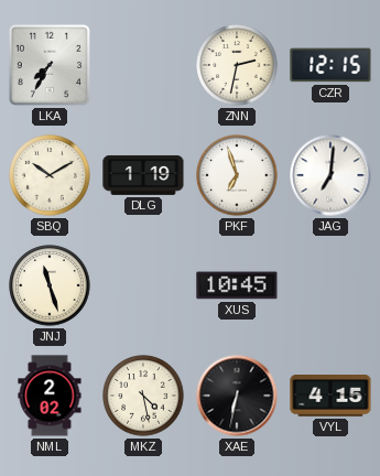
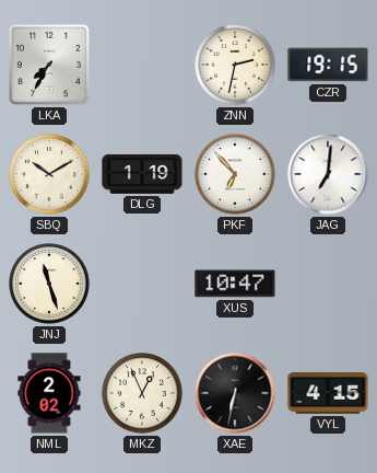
CZR: 12:15 -> 19:15 (328, 65)
PKF: 6:57 -> 6:53 (235, 174)
XUS: 10:45 -> 10:47 (235, 284)
MKZ: 4:28 -> 12:56 (142, 393)
